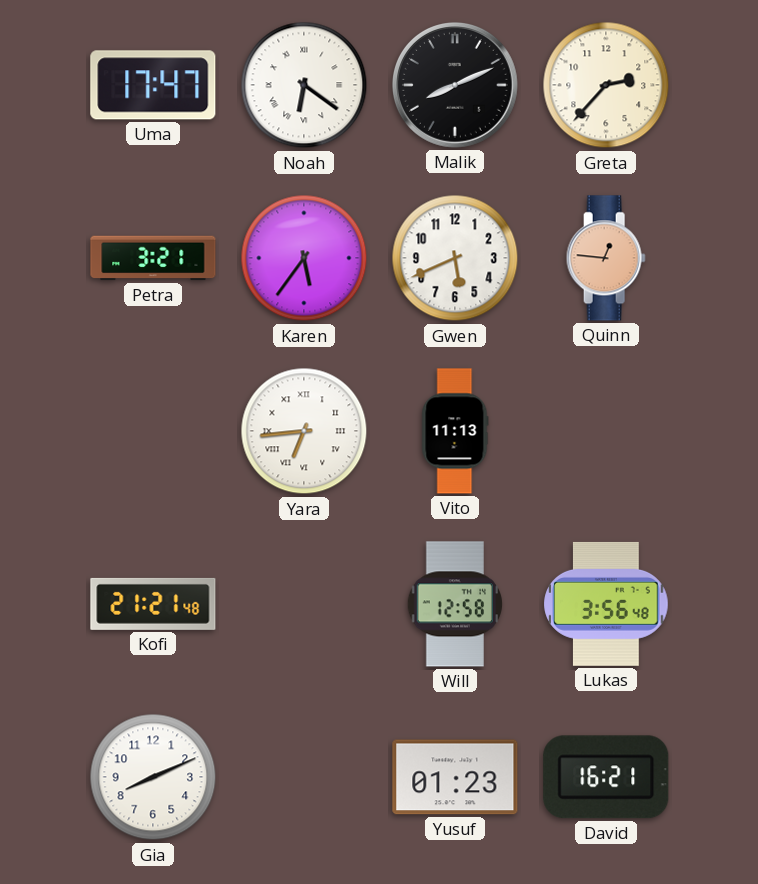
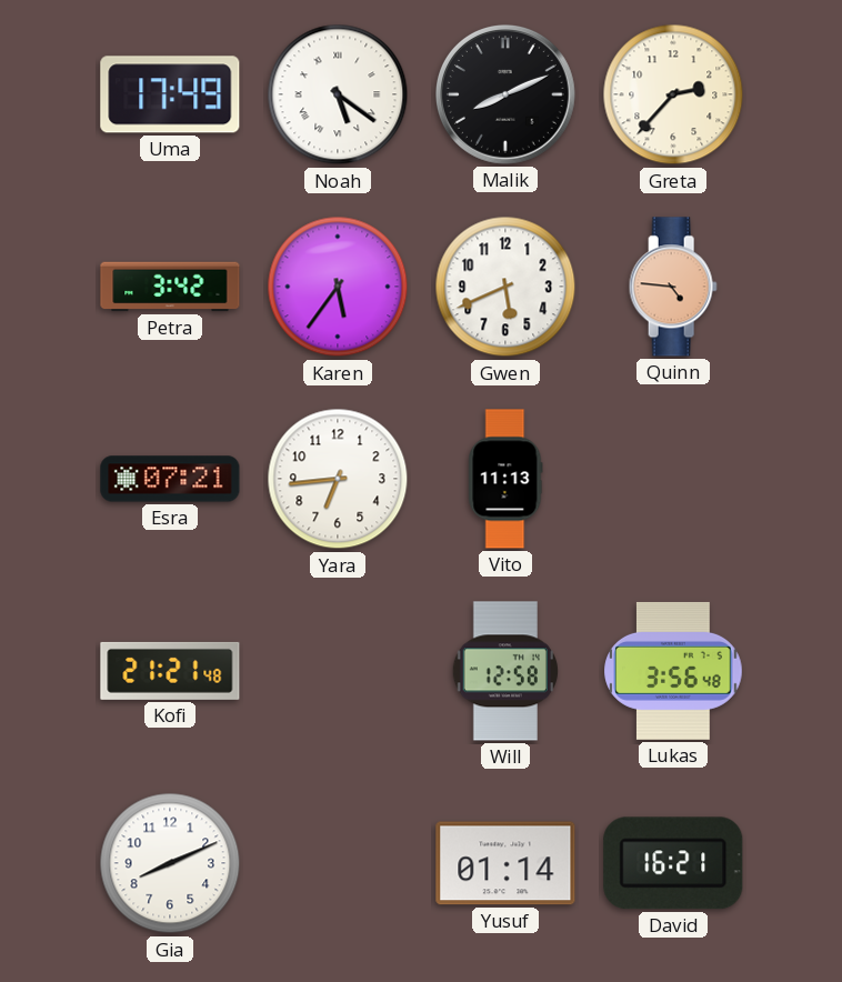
Uma: 17:47 -> 17:49 (170, 94)
Noah: 6:21 -> 5:21 (338, 94)
Petra: 3:21 -> 3:42 (170, 287)
Quinn: 12:46 -> 4:46 (673, 287)
Esra: none -> 07:21 (170, 479)
Yara numerals: Roman -> Arabic (338, 479)
Yusuf: 01:23 -> 01:14 (505, 863)
